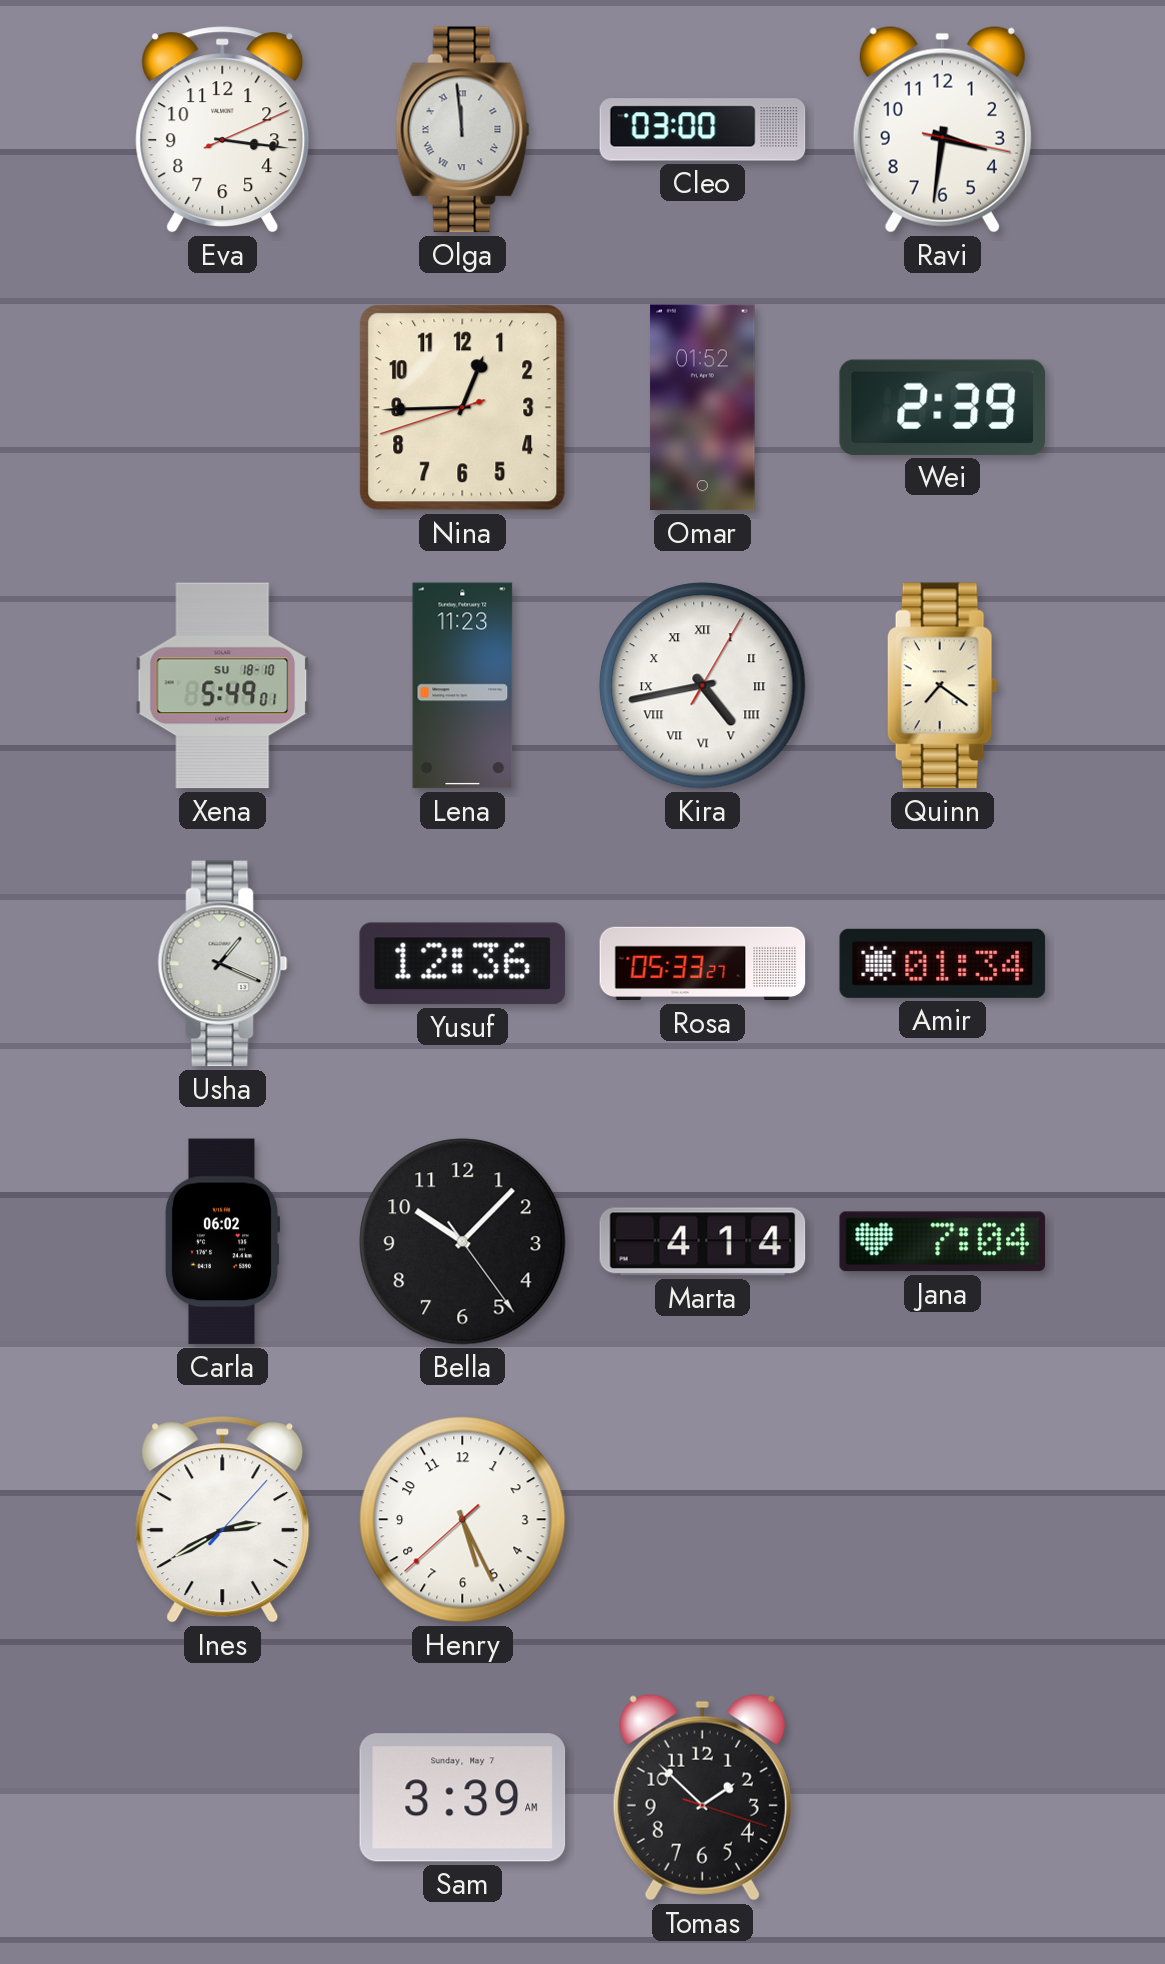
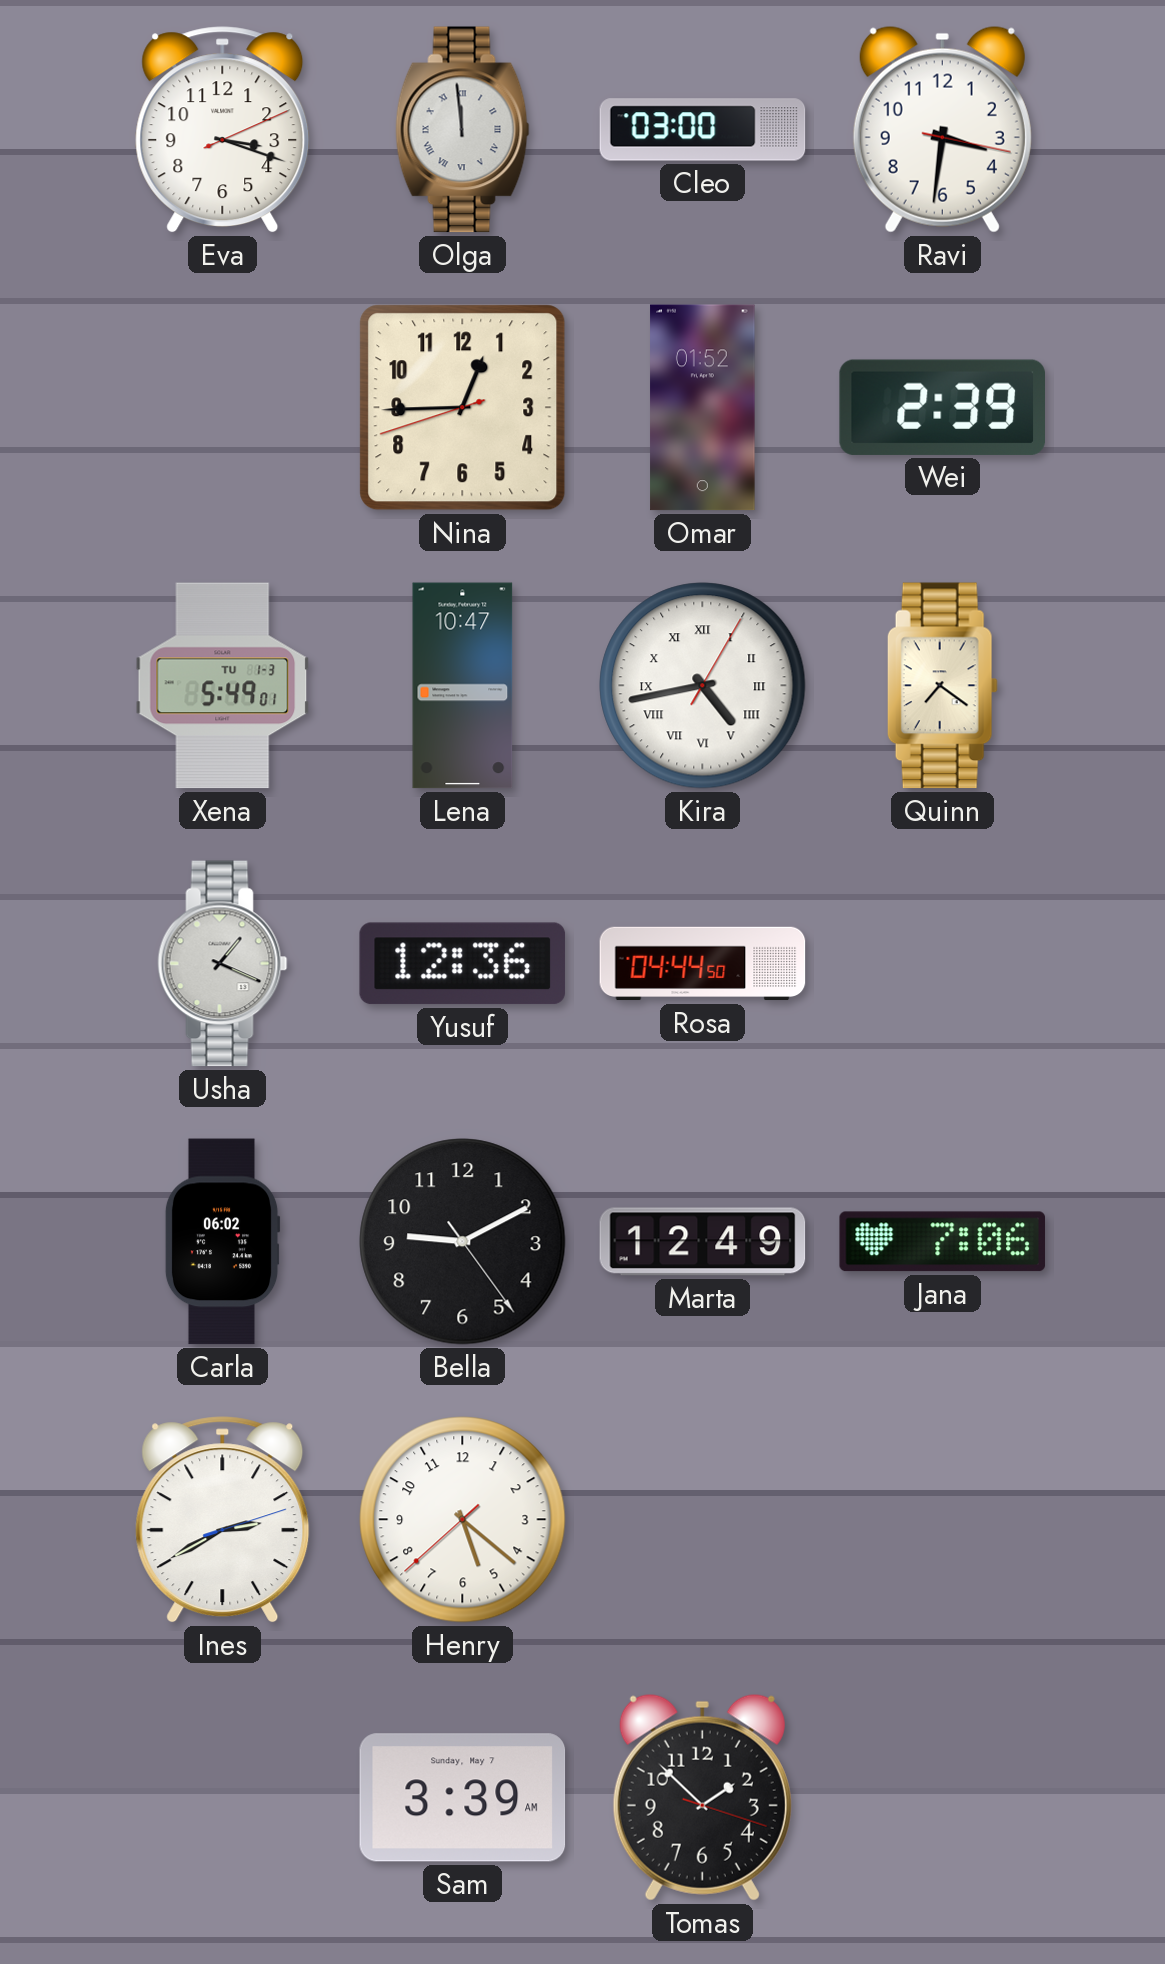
Eva: 3:16 -> 3:18 (223, 130)
Xena date: SU 18-10 -> TU 1-3 (223, 686)
Lena: 11:23 -> 10:47 (463, 686)
Rosa: 05:33 -> 04:44 (703, 964)
Amir: 01:34 -> none (943, 963)
Bella: 10:07 -> 9:10 (463, 1242)
Marta: 4:14 -> 12:49 (703, 1242)
Jana: 7:04 -> 7:06 (943, 1242)
Ines: 2:40:07 -> 2:40:12 (223, 1520)
Henry: 5:25 -> 5:21 (463, 1520)
